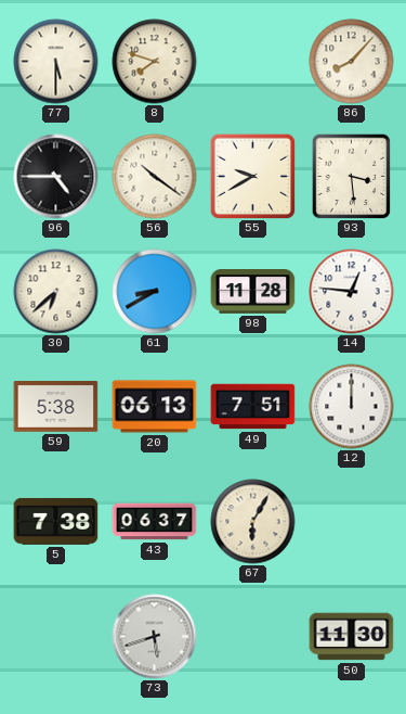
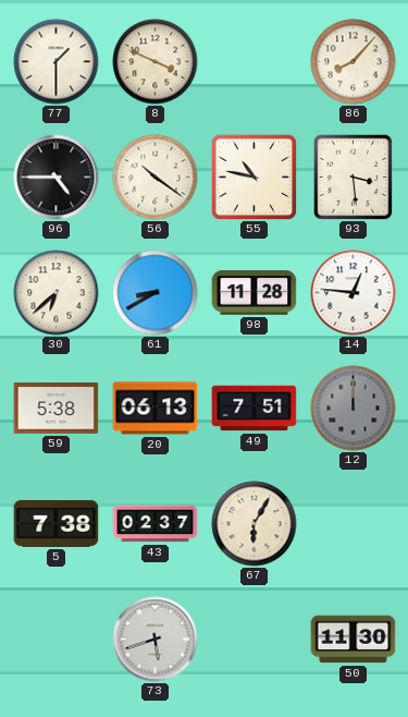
77: 5:30 -> 1:30 (57, 62)
8: 7:48 -> 3:49 (156, 62)
55: 9:40 -> 10:47 (254, 177)
12 dial: white -> grey (354, 409)
43: 06:37 -> 02:37 (156, 524)
